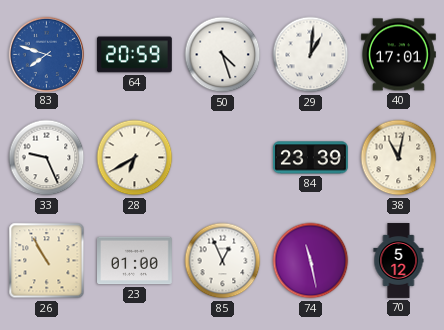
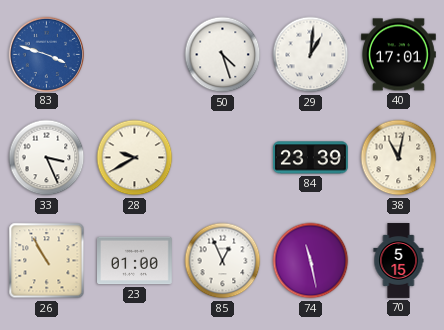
83: 7:48 -> 3:48 (46, 54)
64: 20:59 -> none (134, 55)
33: 9:26 -> 3:26 (47, 158)
28: 6:40 -> 9:40 (135, 158)
70: 5:12 -> 5:15 (399, 261)
